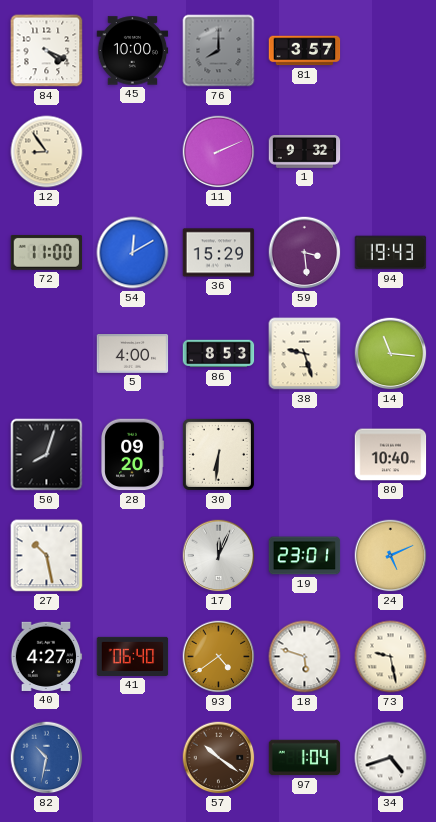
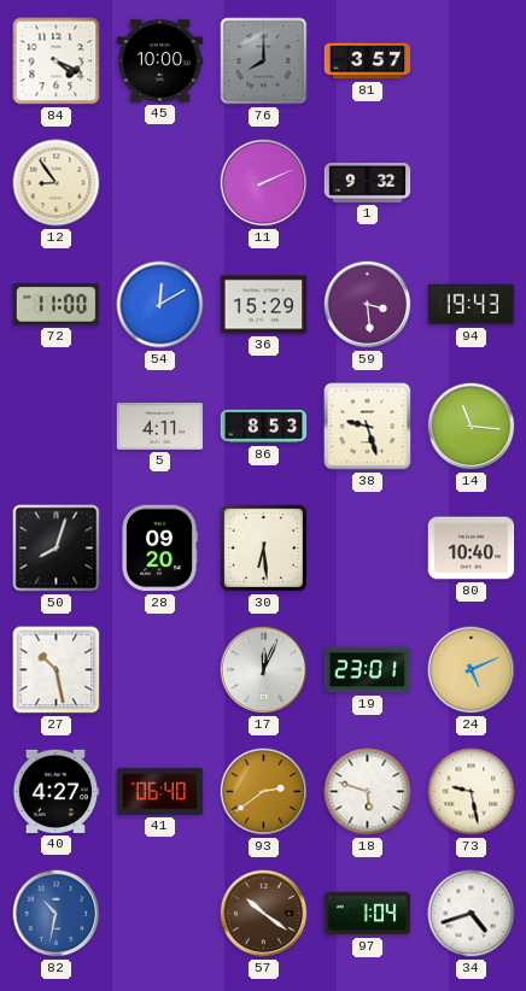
5: 4:00 -> 4:11 (160, 427)
30: 6:31 -> 6:29 (263, 547)
93: 4:39 -> 2:39 (264, 792)
